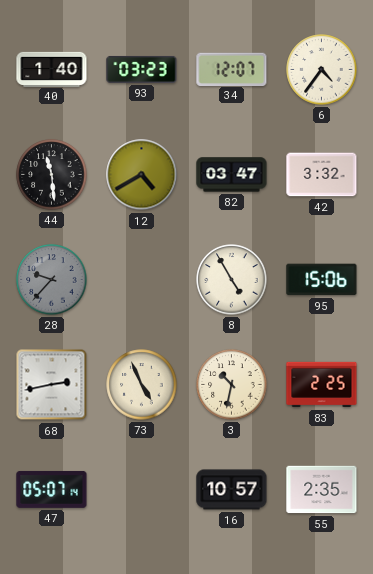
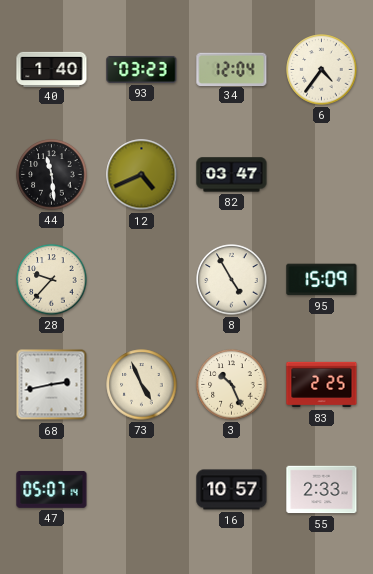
34: 12:07 -> 12:04 (232, 69)
12: 4:40 -> 4:41 (142, 175)
42: 3:32 -> none (322, 175)
28 dial: grey -> cream (52, 280)
95: 15:06 -> 15:09 (322, 280)
3: 10:32 -> 10:26 (232, 385)
55: 2:35 -> 2:33 (322, 490)
